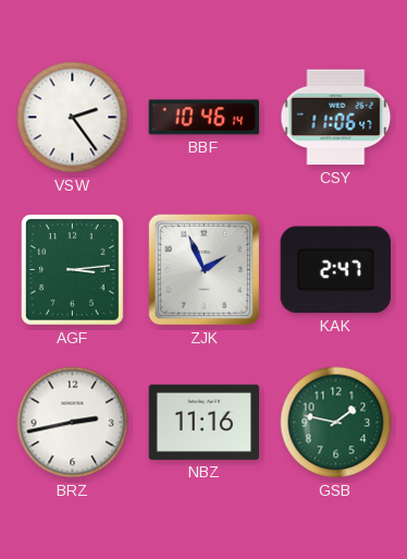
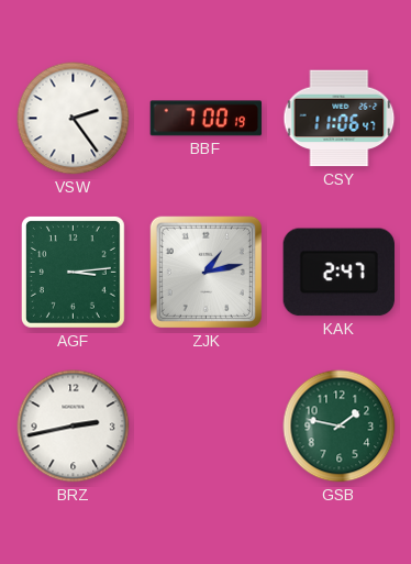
BBF: 10:46 -> 7:00 (207, 119)
ZJK: 1:56 -> 1:13 (205, 272)
NBZ: 11:16 -> none (205, 422)
